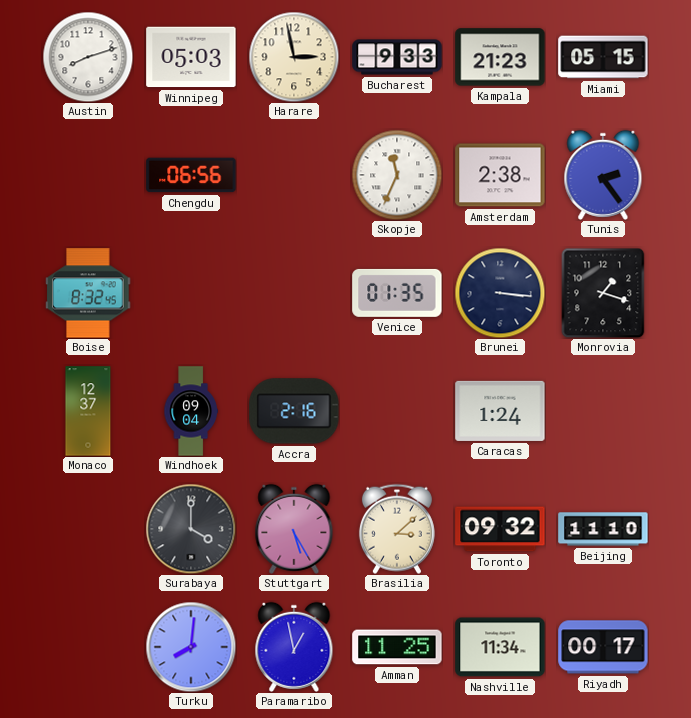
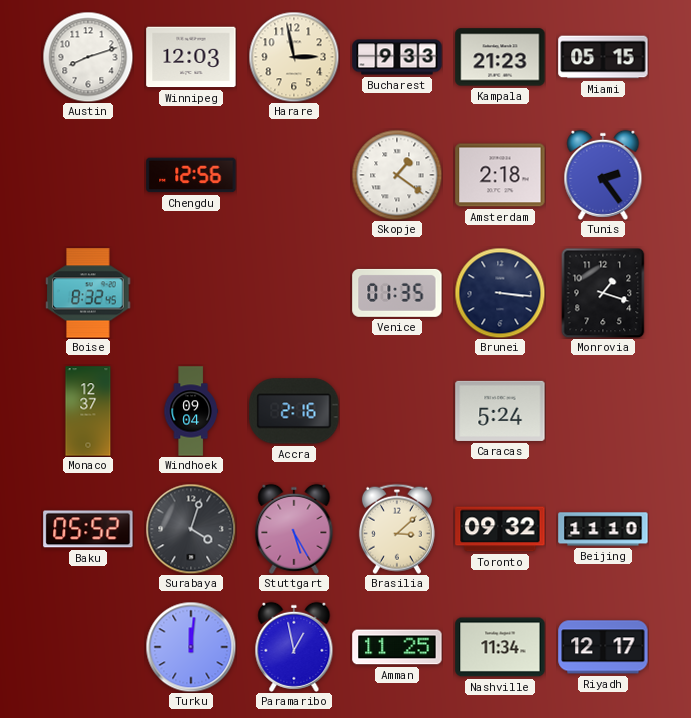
Winnipeg: 05:03 -> 12:03 (191, 57)
Chengdu: 06:56 -> 12:56 (191, 175)
Skopje: 11:34 -> 1:21 (397, 175)
Amsterdam: 2:38 -> 2:18 (500, 175)
Caracas: 1:24 -> 5:24 (500, 411)
Baku: none -> 05:52 (88, 529)
Surabaya: 4:00 -> 4:03 (191, 529)
Turku: 8:01 -> 12:01 (191, 647)
Riyadh: 00:17 -> 12:17 (603, 647)
